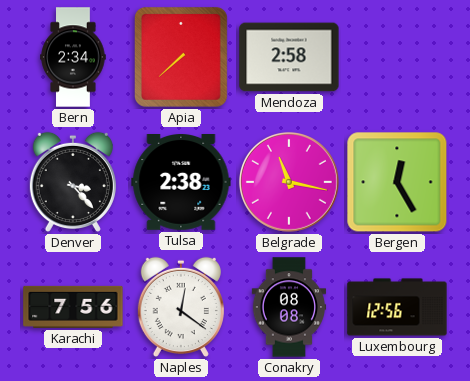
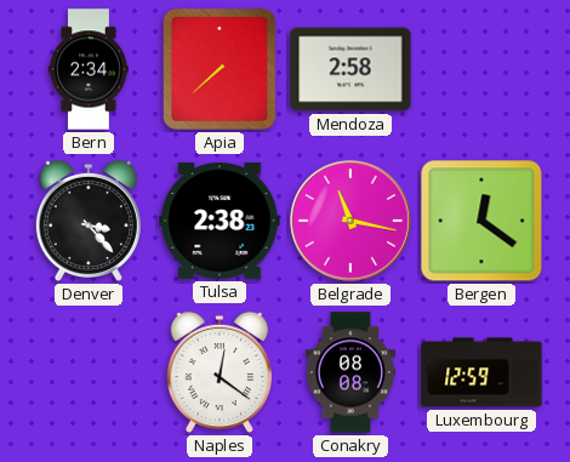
Bergen: 12:25 -> 12:21 (481, 221)
Karachi: 7:56 -> none (73, 307)
Luxembourg: 12:56 -> 12:59 (481, 372)
